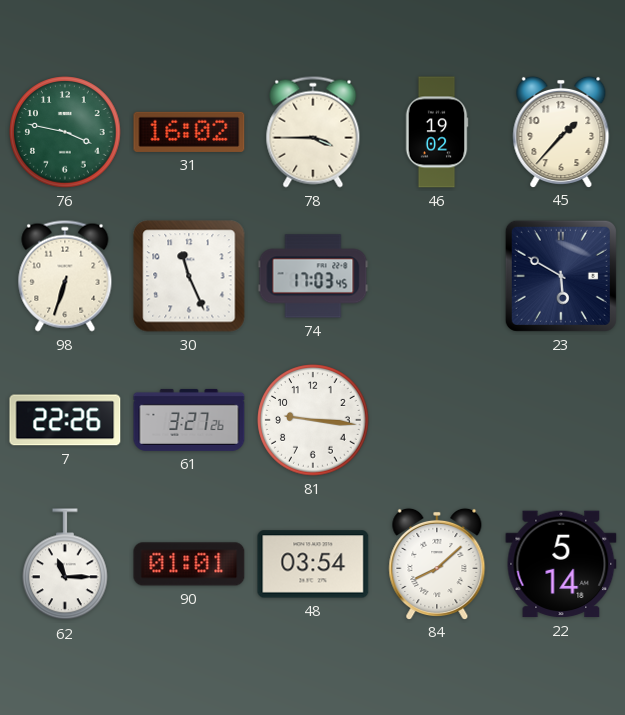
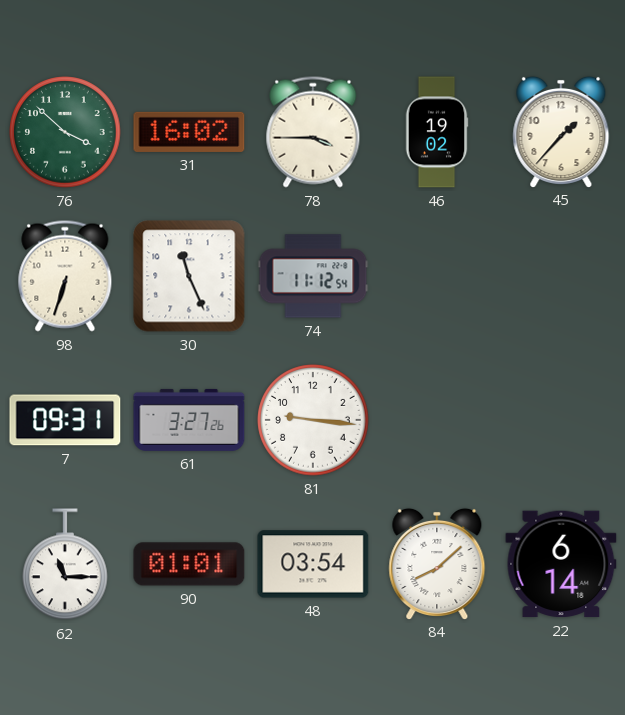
76: 3:47 -> 3:52 (65, 132)
74: 17:03 -> 11:12 (313, 276)
23: 5:50 -> none (561, 276)
7: 22:26 -> 09:31 (65, 420)
22: 5:14 -> 6:14 (561, 564)
